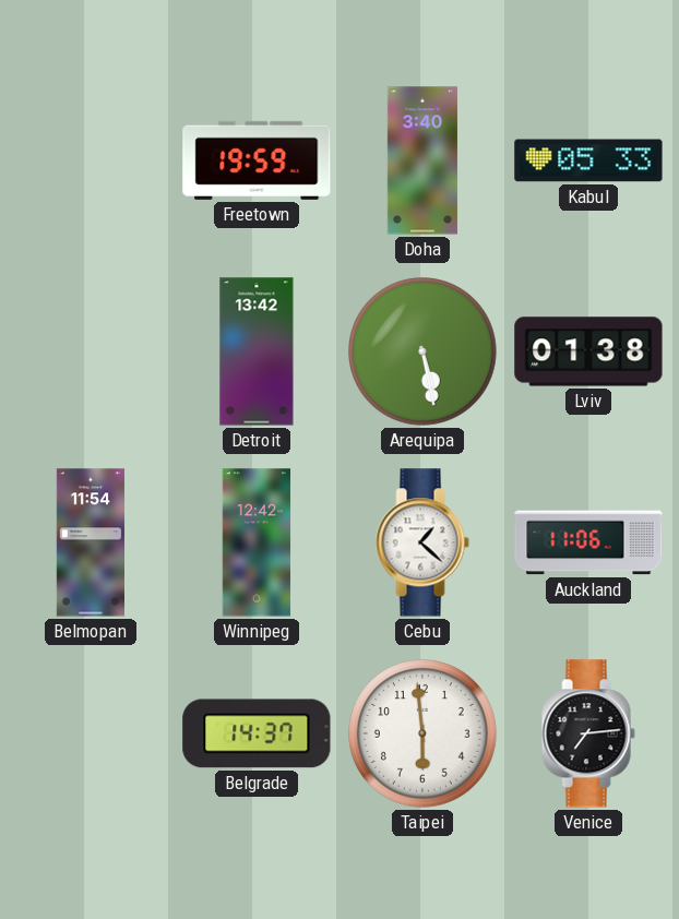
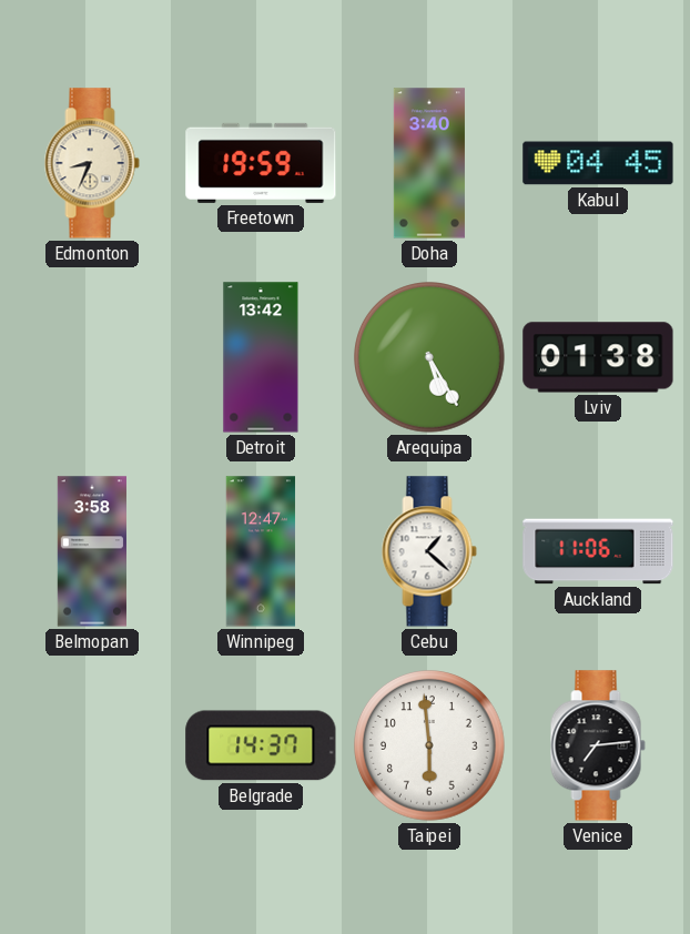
Edmonton: none -> 8:34 (92, 163)
Kabul: 05:33 -> 04:45 (598, 163)
Arequipa: 5:28 -> 5:25 (430, 358)
Belmopan: 11:54 -> 3:58 (92, 551)
Winnipeg: 12:42 -> 12:47 (261, 551)
